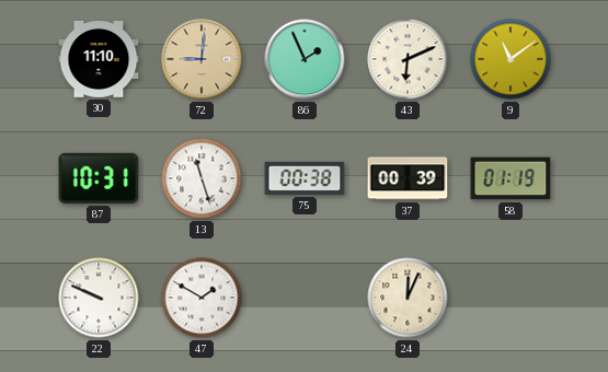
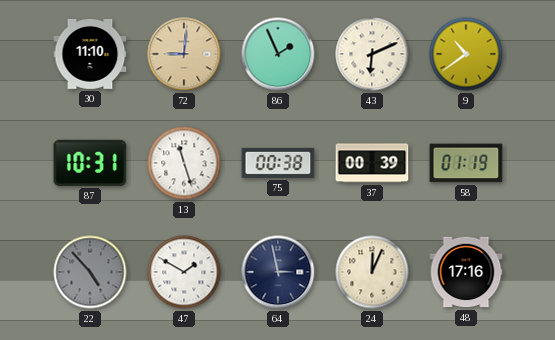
9: 11:09 -> 10:39 (466, 54)
22: 9:49 -> 4:53 (90, 272)
22 dial: white -> grey (90, 272)
64: none -> 2:58 (278, 272)
48: none -> 17:16 (466, 272)
